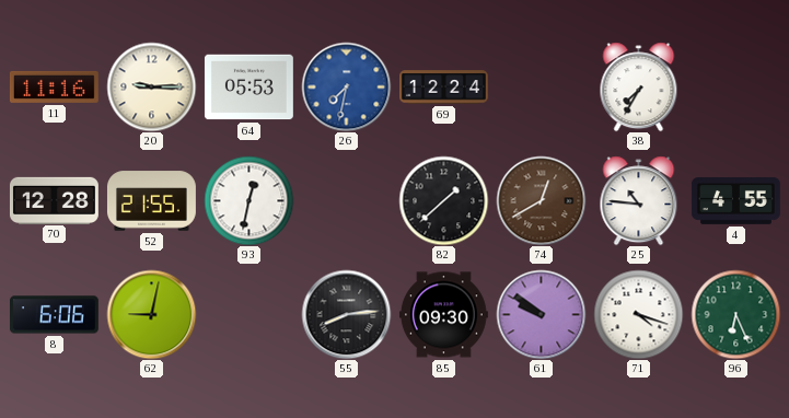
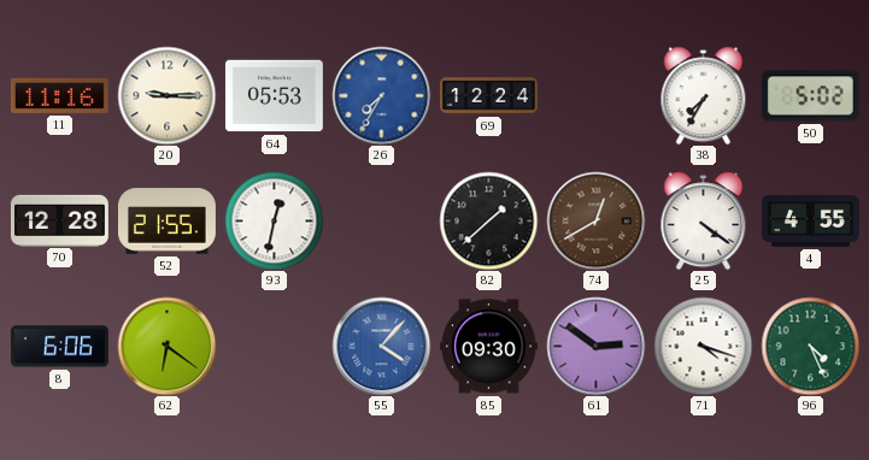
26: 7:32 -> 7:35 (381, 95)
50: none -> 5:02 (810, 96)
25: 10:46 -> 4:21 (704, 220)
62: 9:02 -> 6:21 (166, 346)
55: 8:14 -> 4:07 (381, 346)
55 dial: black -> blue (381, 346)
61: 9:51 -> 2:51 (595, 346)
96: 6:26 -> 4:26 (810, 346)
